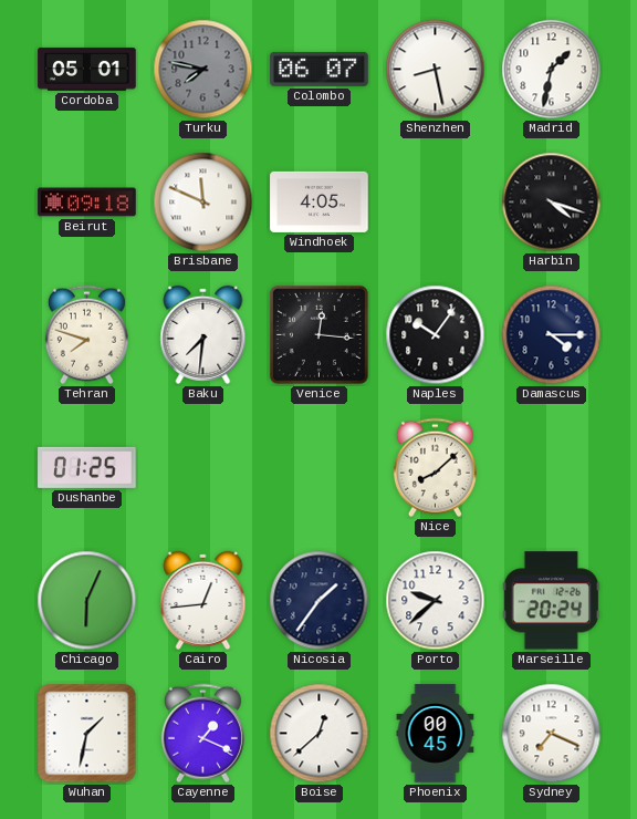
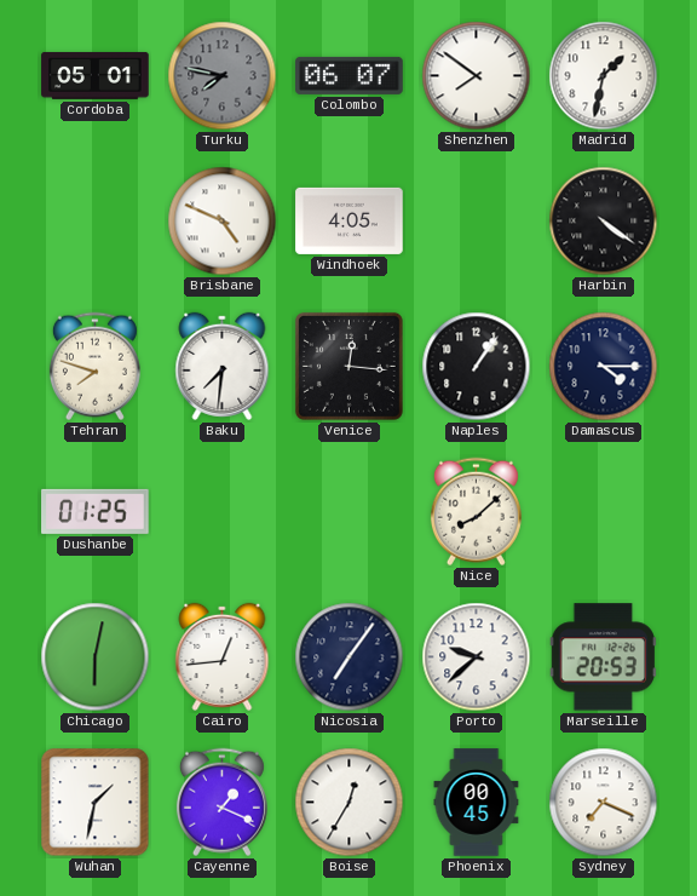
Shenzhen: 8:28 -> 7:51 (477, 76)
Beirut: 09:18 -> none (87, 203)
Brisbane: 11:49 -> 4:49 (223, 222)
Harbin: 4:18 -> 4:21 (604, 222)
Naples: 10:06 -> 1:06 (477, 367)
Chicago: 6:04 -> 6:02 (96, 657)
Nicosia: 1:36 -> 7:06 (350, 657)
Marseille: 20:24 -> 20:53 (603, 657)
Boise: 12:38 -> 12:35 (350, 803)
